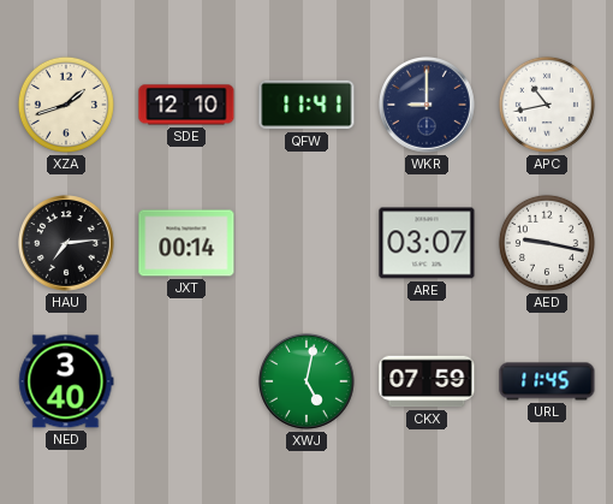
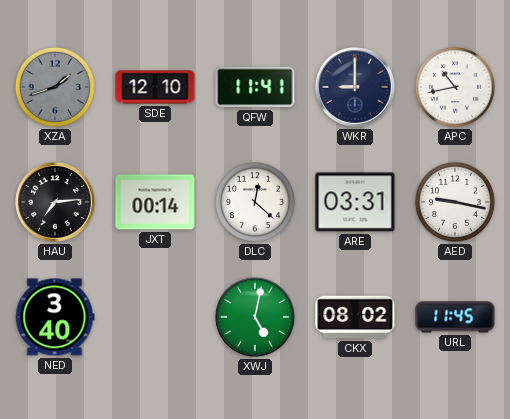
XZA dial: cream -> grey (55, 87)
DLC: none -> 12:22 (255, 202)
ARE: 03:07 -> 03:31 (355, 202)
CKX: 07:59 -> 08:02 (355, 317)
